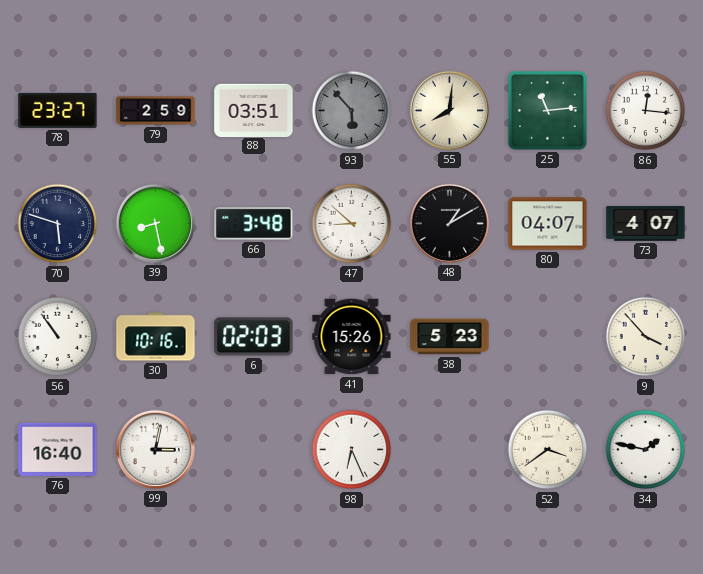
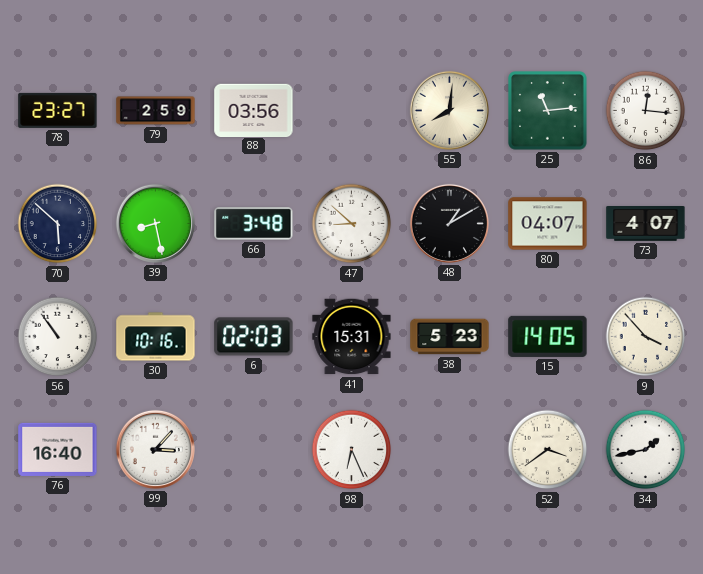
88: 03:51 -> 03:56 (254, 110)
93: 5:53 -> none (352, 111)
70: 5:48 -> 5:52 (58, 224)
41: 15:26 -> 15:31 (352, 337)
15: none -> 14:05 (548, 336)
99: 3:02 -> 3:07 (155, 449)
34: 1:47 -> 1:43 (646, 450)
